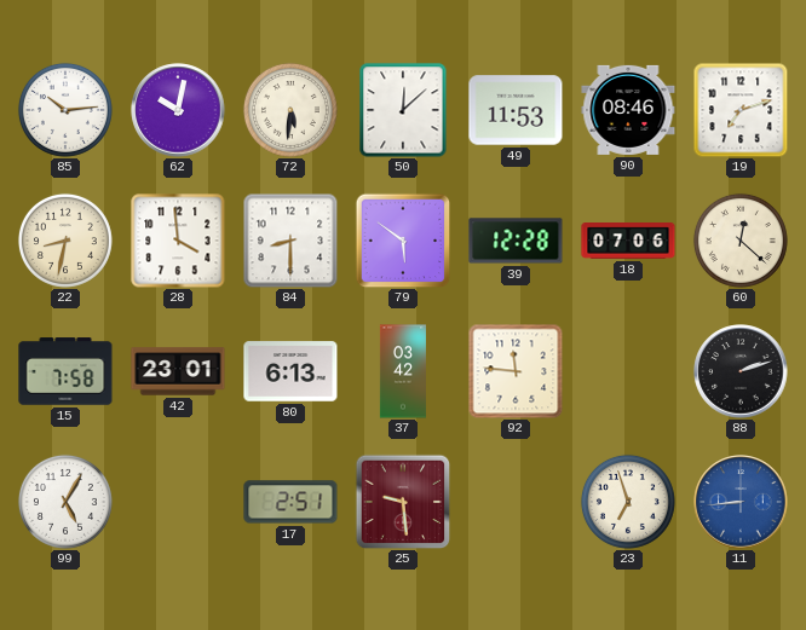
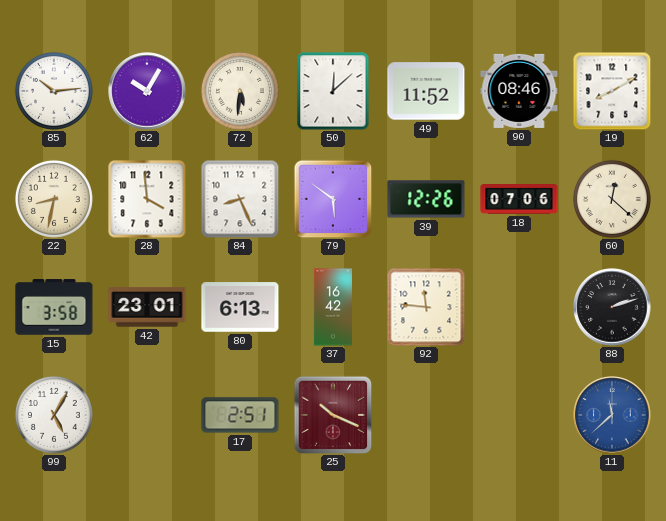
62: 10:02 -> 10:05 (147, 91)
49: 11:53 -> 11:52 (426, 91)
19: 7:12 -> 8:10 (612, 91)
84: 8:30 -> 8:26 (240, 199)
39: 12:28 -> 12:26 (426, 199)
15: 7:58 -> 3:58 (54, 307)
37: 03:42 -> 16:42 (333, 307)
25: 9:29 -> 10:19 (333, 415)
23: 6:57 -> none (628, 502)
11: 8:44 -> 11:38 (612, 415)
